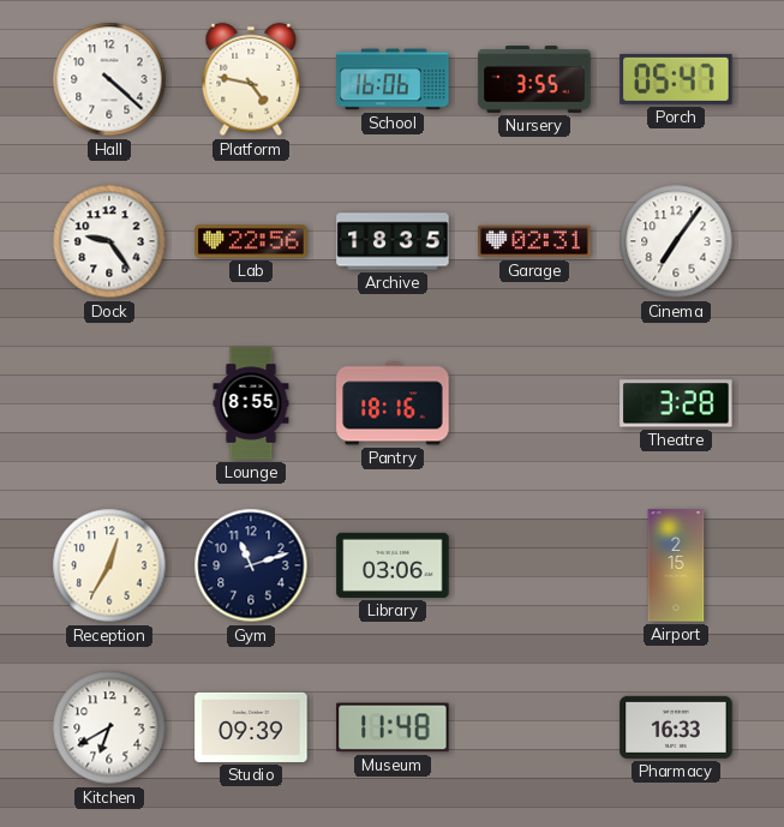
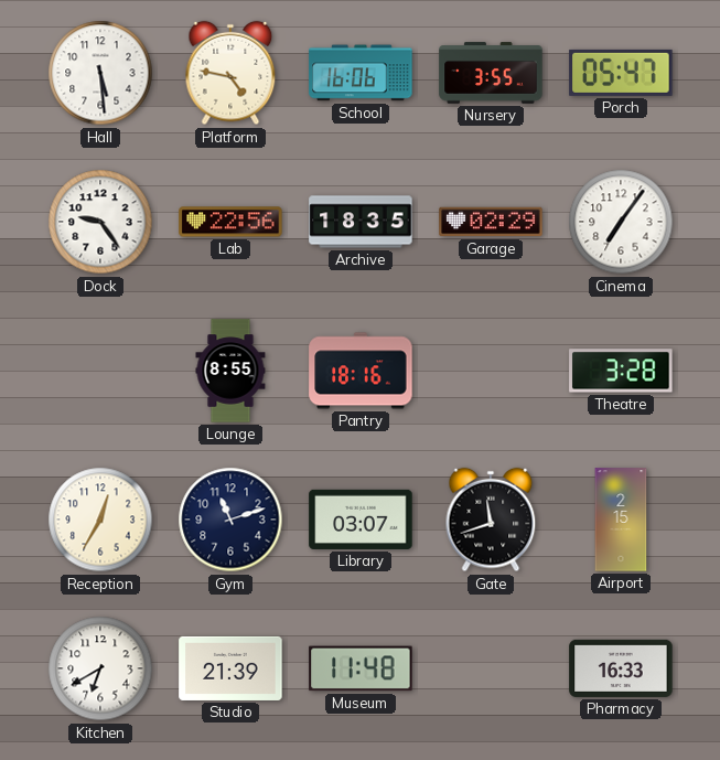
Hall: 4:22 -> 5:29 (100, 73)
Garage: 02:31 -> 02:29 (491, 222)
Library: 03:06 -> 03:07 (361, 520)
Gate: none -> 11:42 (491, 520)
Studio: 09:39 -> 21:39 (230, 668)
